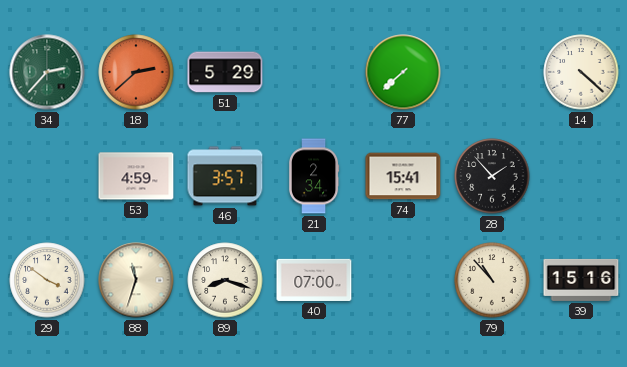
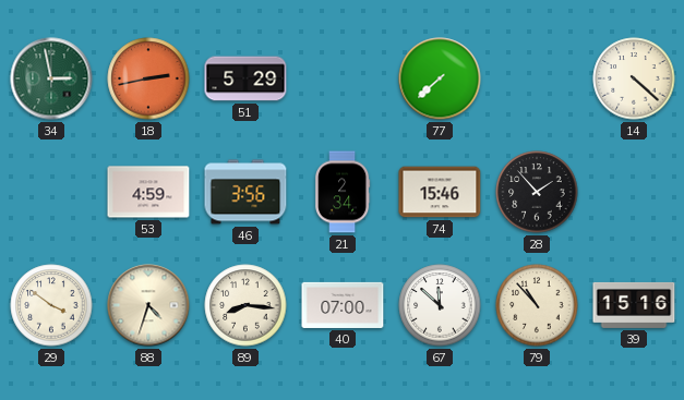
34: 2:37 -> 2:58 (51, 78)
18: 2:38 -> 2:43 (148, 78)
46: 3:57 -> 3:56 (245, 192)
74: 15:41 -> 15:46 (440, 192)
88: 11:33 -> 4:33 (148, 305)
89: 8:18 -> 8:16 (245, 305)
67: none -> 11:52 (440, 305)
